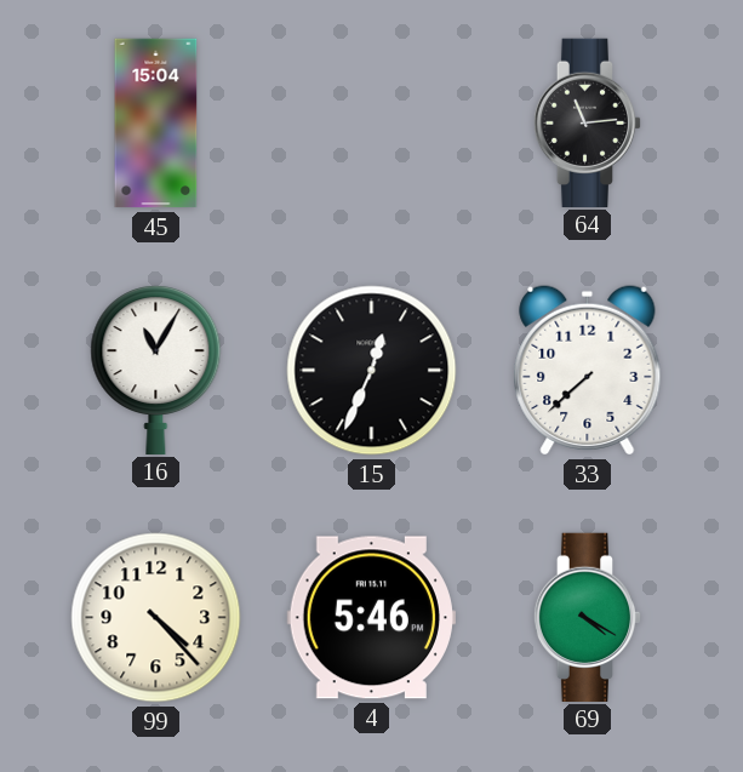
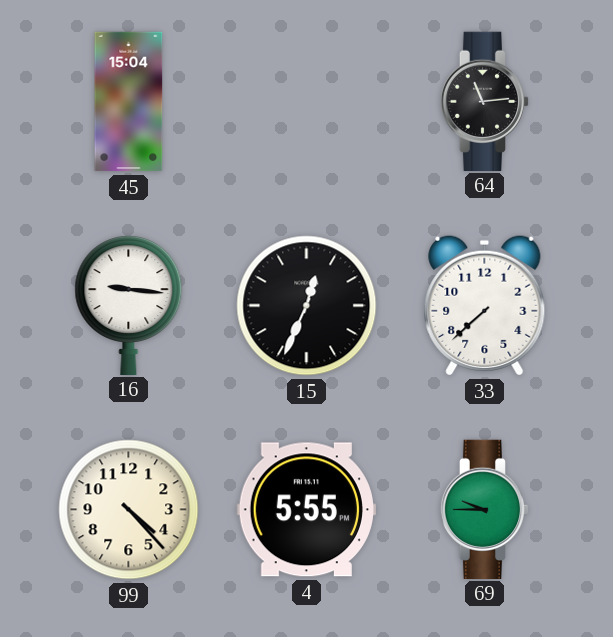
16: 11:05 -> 9:16 (129, 305)
4: 5:46 -> 5:55 (306, 510)
69: 4:20 -> 9:45 (485, 509)
